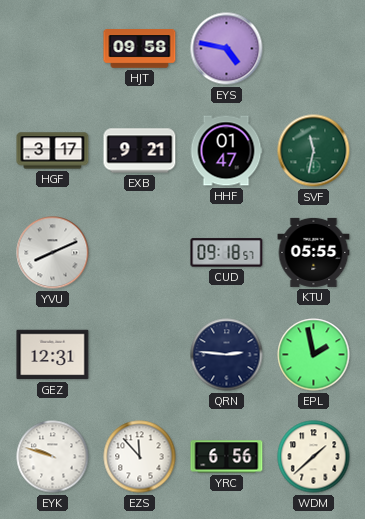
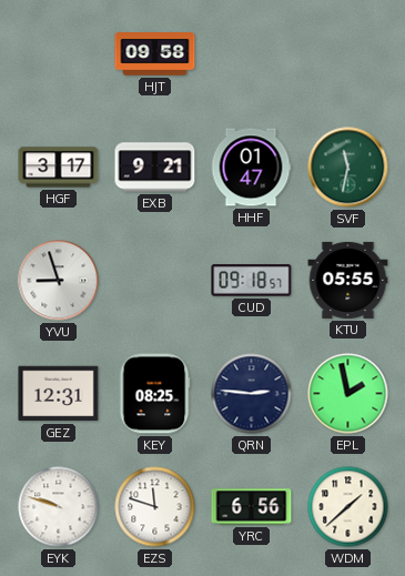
EYS: 4:47 -> none (227, 49)
YVU: 8:11 -> 8:57 (59, 281)
KEY: none -> 08:25 (154, 394)
EZS: 11:53 -> 11:48 (155, 507)
